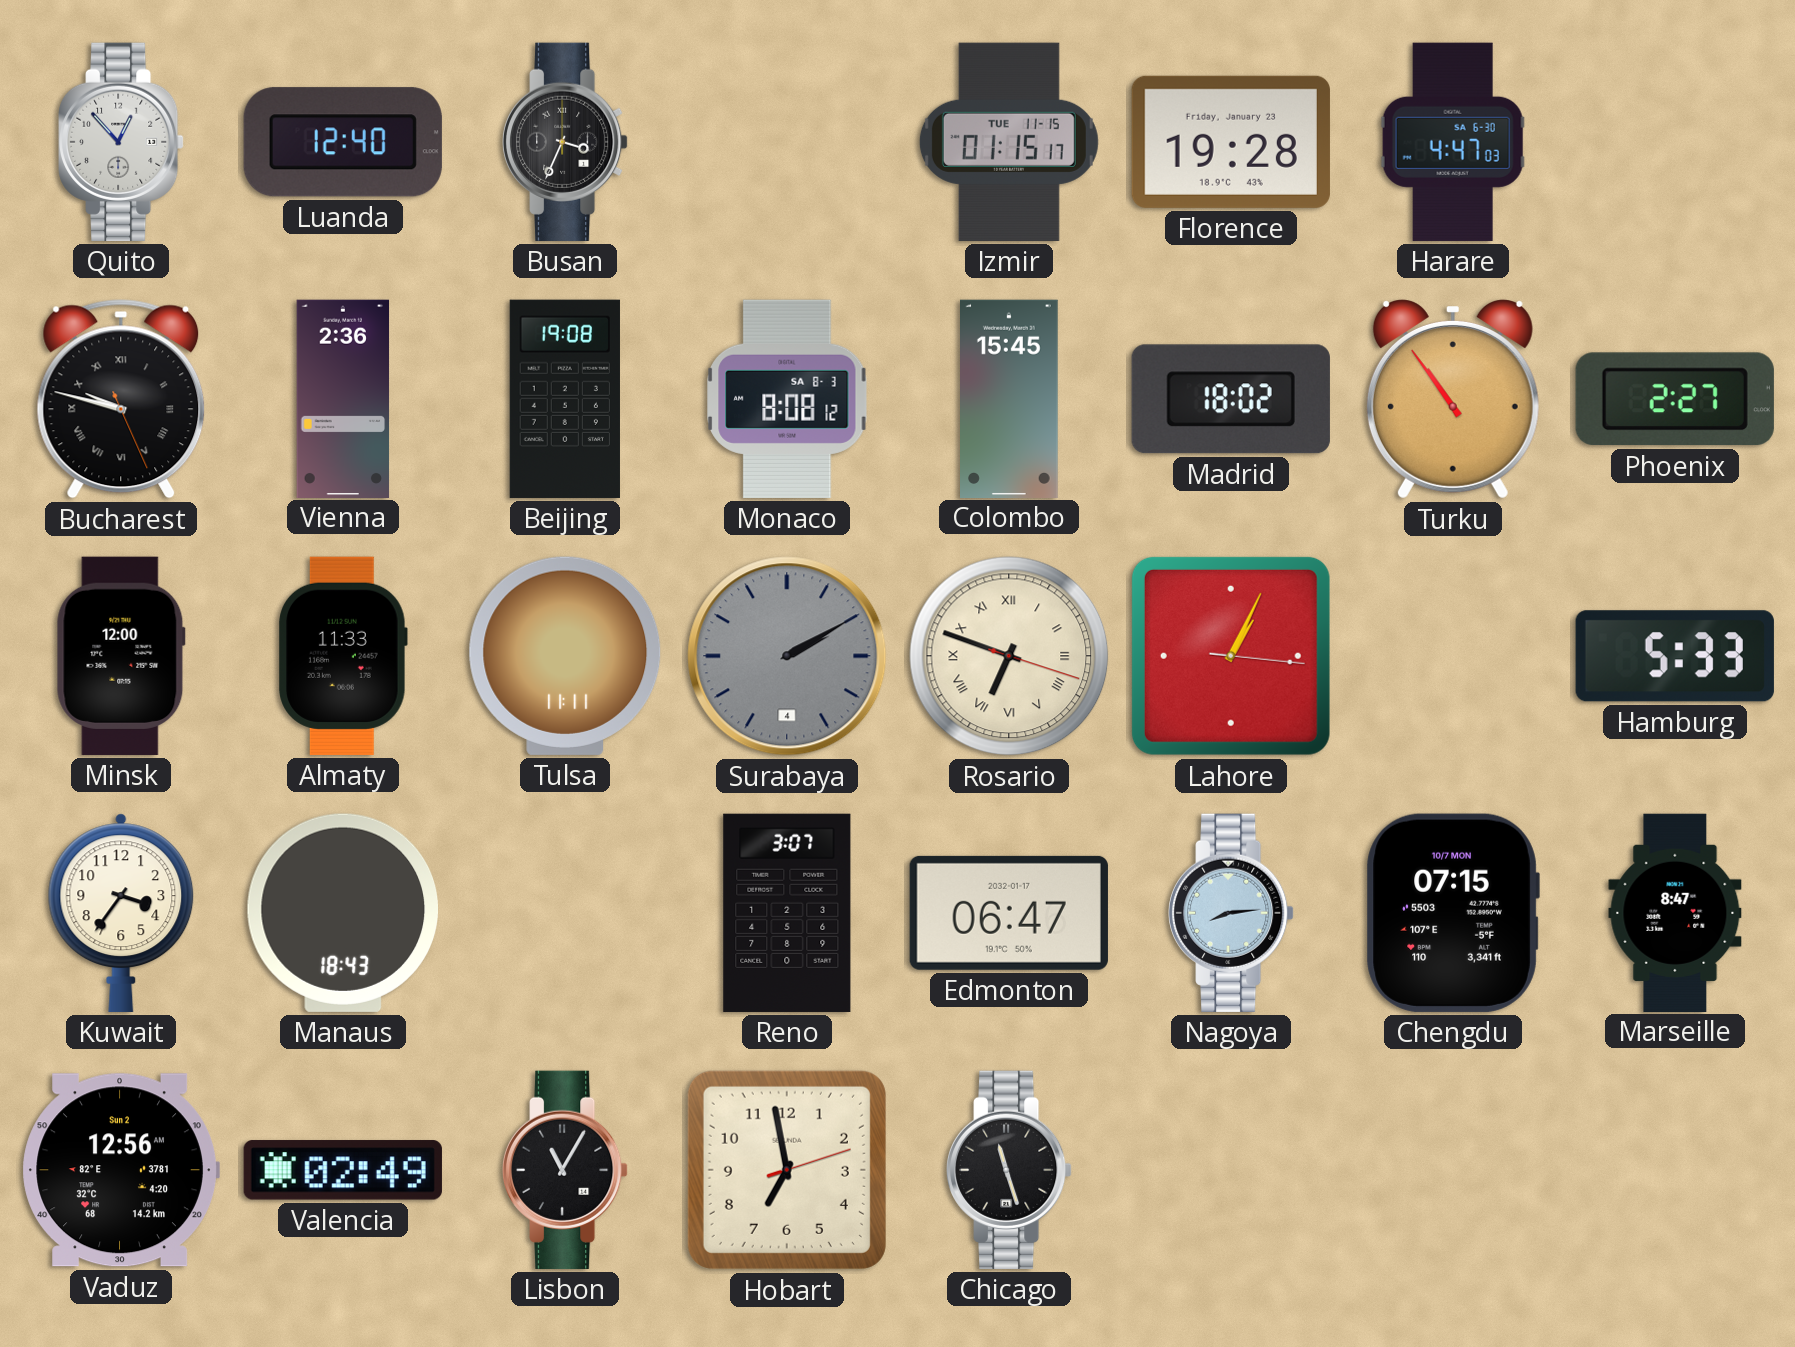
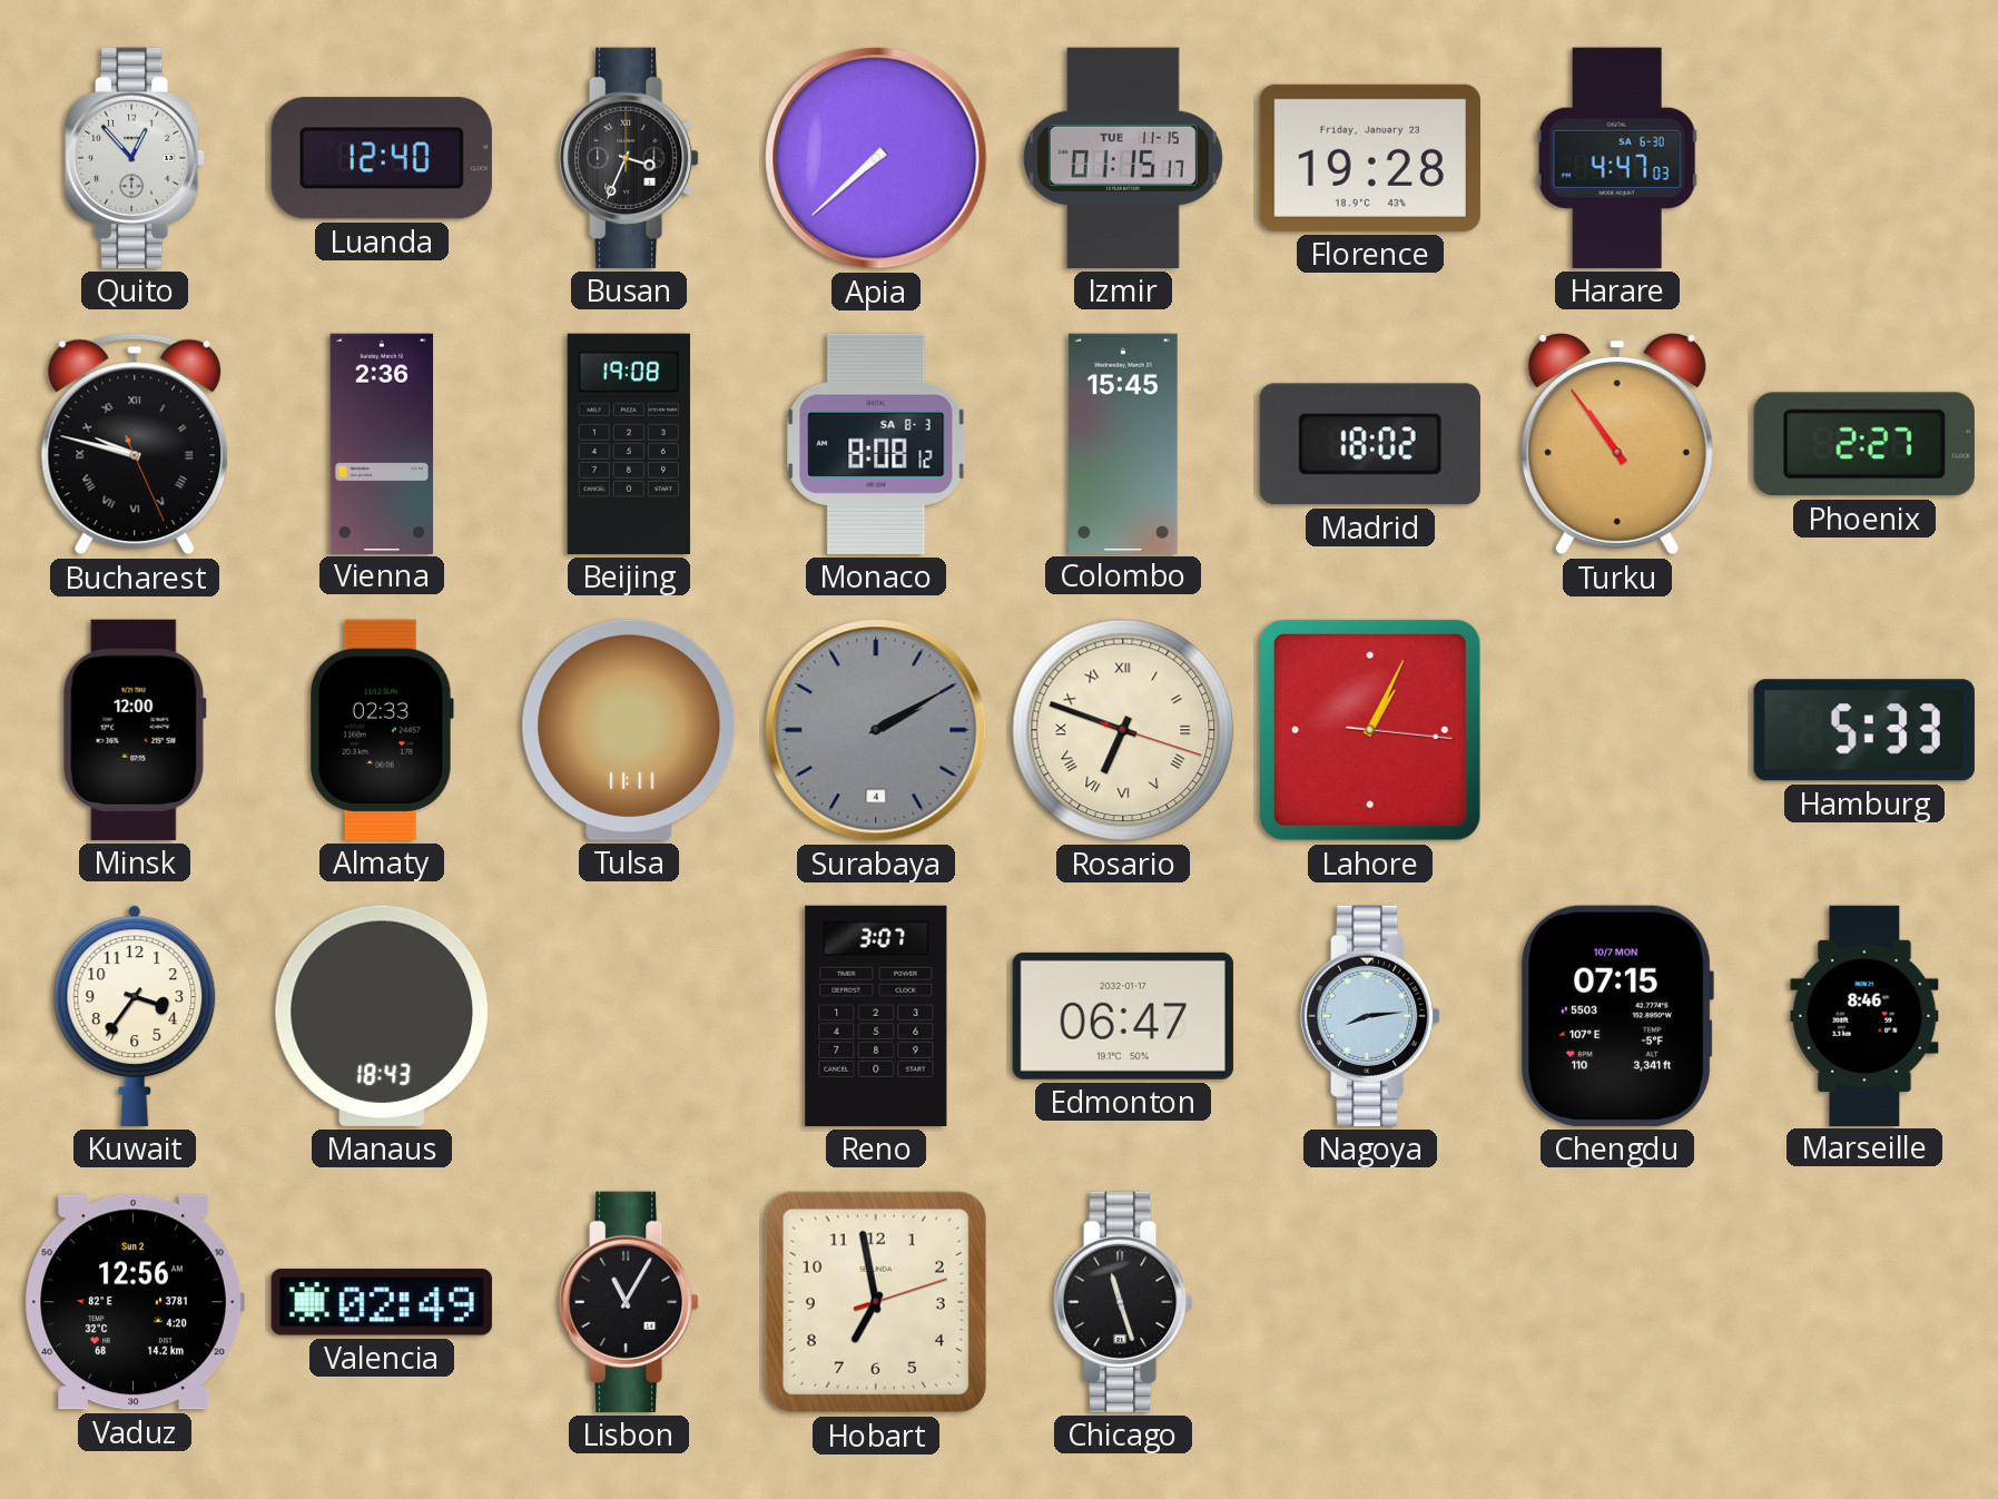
Apia: none -> 7:38 (876, 158)
Almaty: 11:33 -> 02:33 (382, 730)
Marseille: 8:47 -> 8:46 (1864, 1015)
